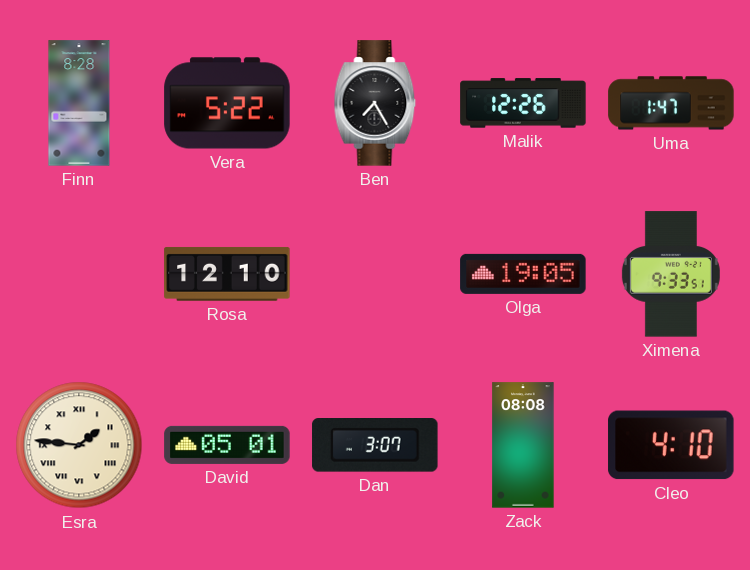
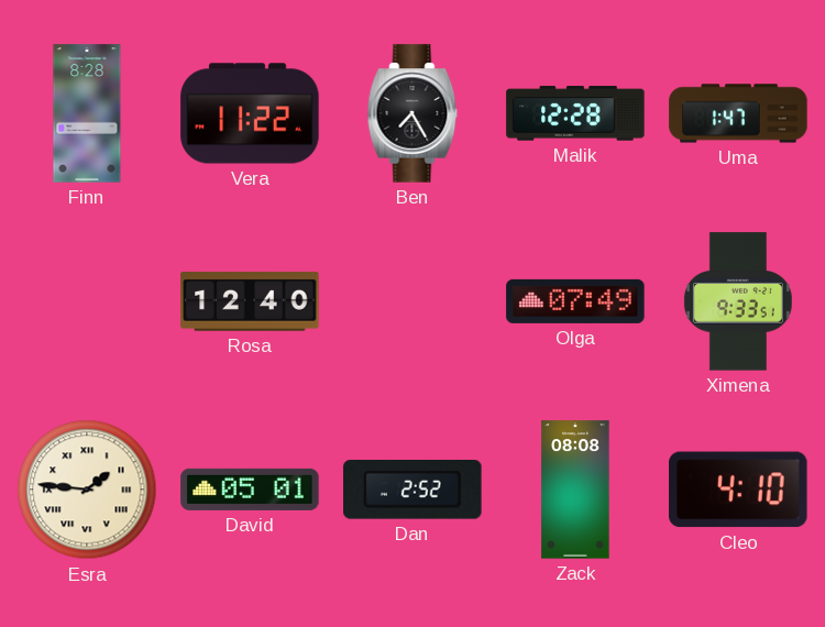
Vera: 5:22 -> 11:22 (250, 113)
Malik: 12:26 -> 12:28 (575, 113)
Rosa: 12:10 -> 12:40 (250, 301)
Olga: 19:05 -> 07:49 (575, 301)
Dan: 3:07 -> 2:52 (413, 491)
